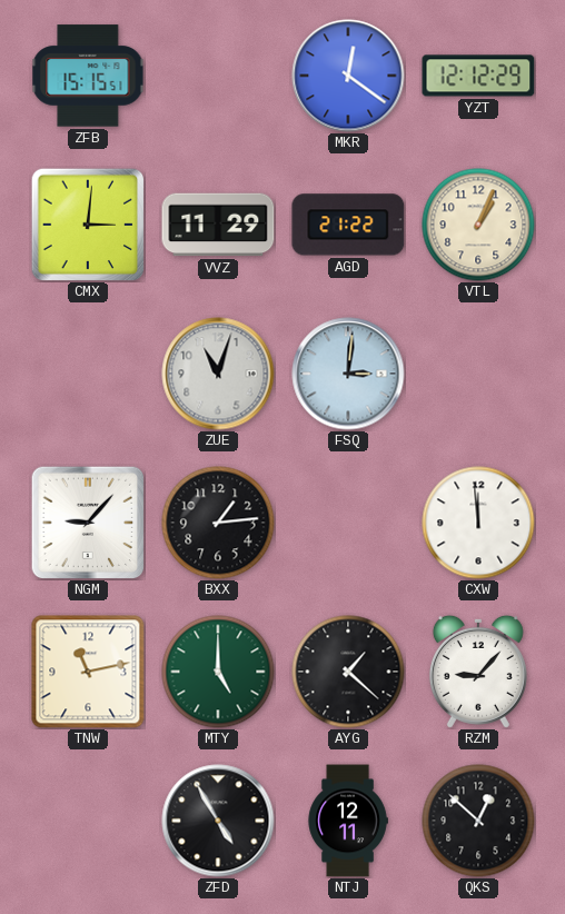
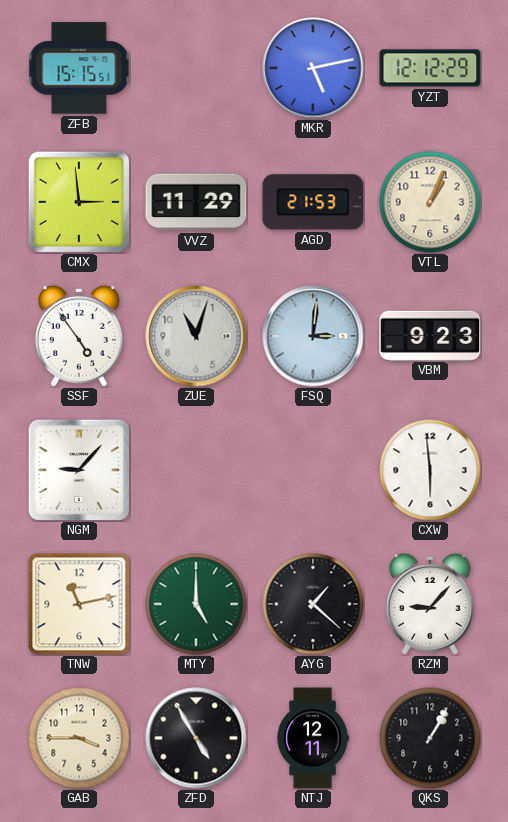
MKR: 12:21 -> 5:13 (313, 68)
CMX: 3:01 -> 2:59 (79, 202)
AGD: 21:22 -> 21:53 (313, 202)
SSF: none -> 4:54 (79, 336)
VBM: none -> 9:23 (430, 335)
BXX: 1:14 -> none (218, 523)
CXW: 11:59 -> 5:59 (430, 470)
GAB: none -> 3:45 (79, 738)
QKS: 12:52 -> 1:05 (430, 738)
